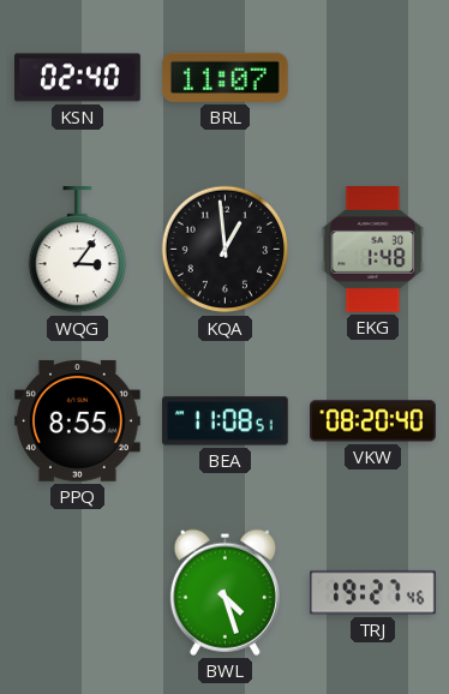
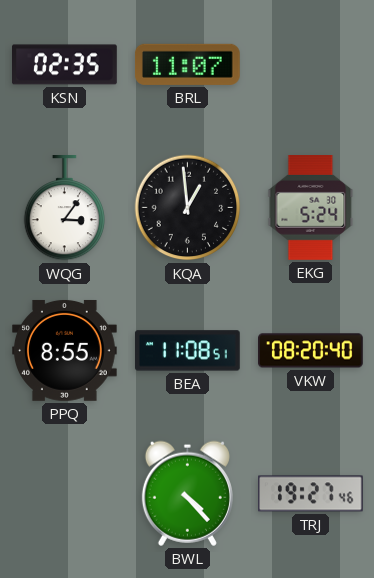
KSN: 02:40 -> 02:35 (65, 65)
EKG: 1:48 -> 5:24 (311, 208)
BWL: 4:27 -> 4:23 (187, 493)
